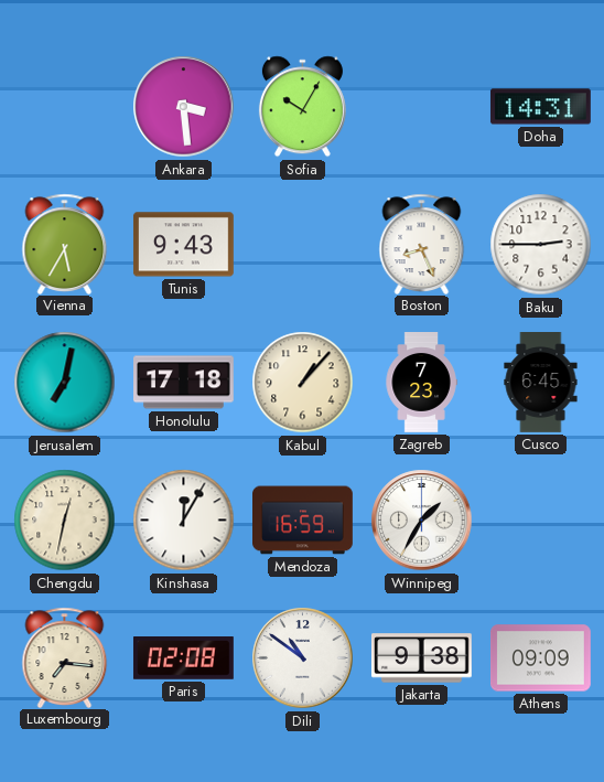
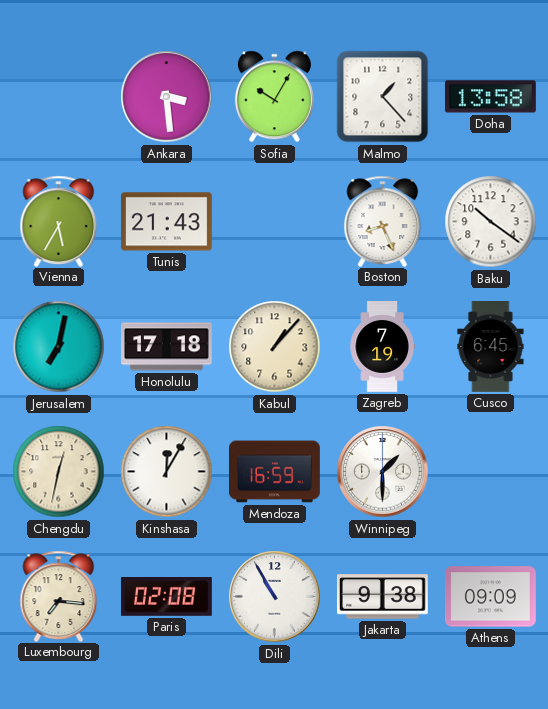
Malmo: none -> 1:23 (383, 97)
Doha: 14:31 -> 13:58 (490, 97)
Tunis: 9:43 -> 21:43 (166, 222)
Baku: 2:45 -> 10:21 (491, 222)
Zagreb: 7:23 -> 7:19 (382, 347)
Winnipeg: 1:35 -> 1:30 (383, 472)
Dili: 10:51 -> 10:55 (275, 597)
